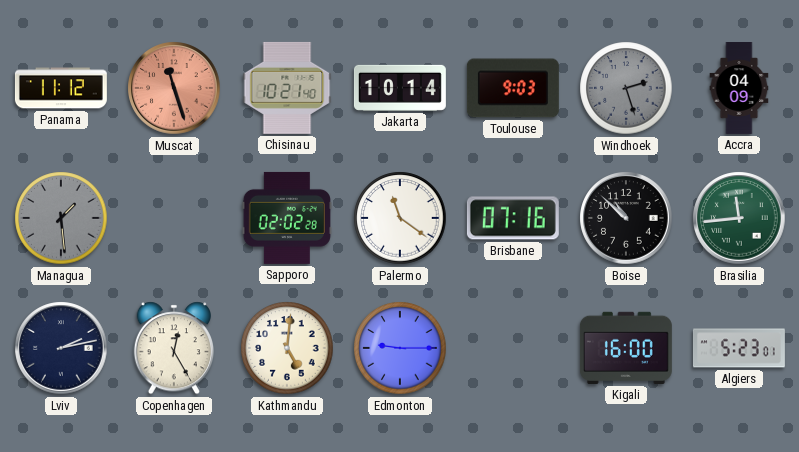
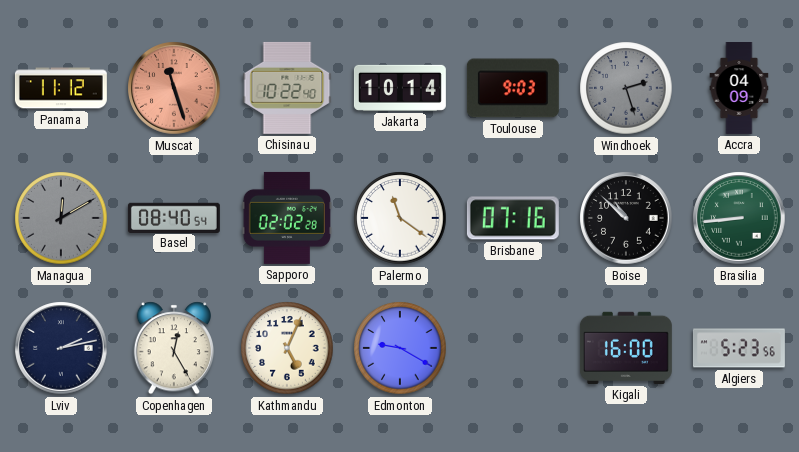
Chisinau: 10:21 -> 10:22 (287, 88)
Managua: 1:29 -> 12:10 (61, 218)
Basel: none -> 08:40 (174, 217)
Brasilia: 11:44 -> 8:44 (739, 218)
Kathmandu: 5:01 -> 5:04 (287, 348)
Edmonton: 9:15 -> 9:20 (400, 348)
Algiers: 5:23:01 -> 5:23:56 (739, 348)
